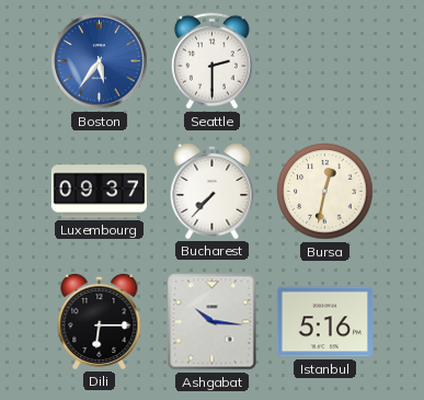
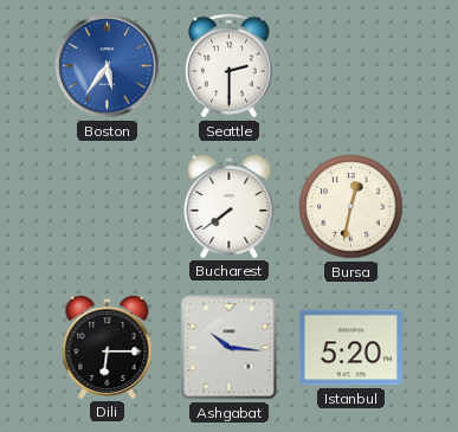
Luxembourg: 09:37 -> none (99, 192)
Bucharest: 7:37 -> 7:39 (230, 206)
Istanbul: 5:16 -> 5:20 (350, 348)
